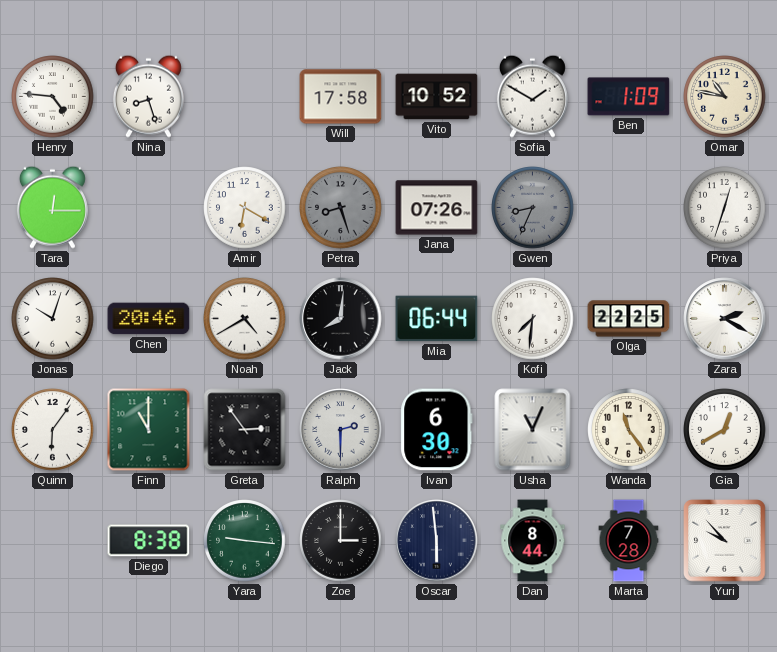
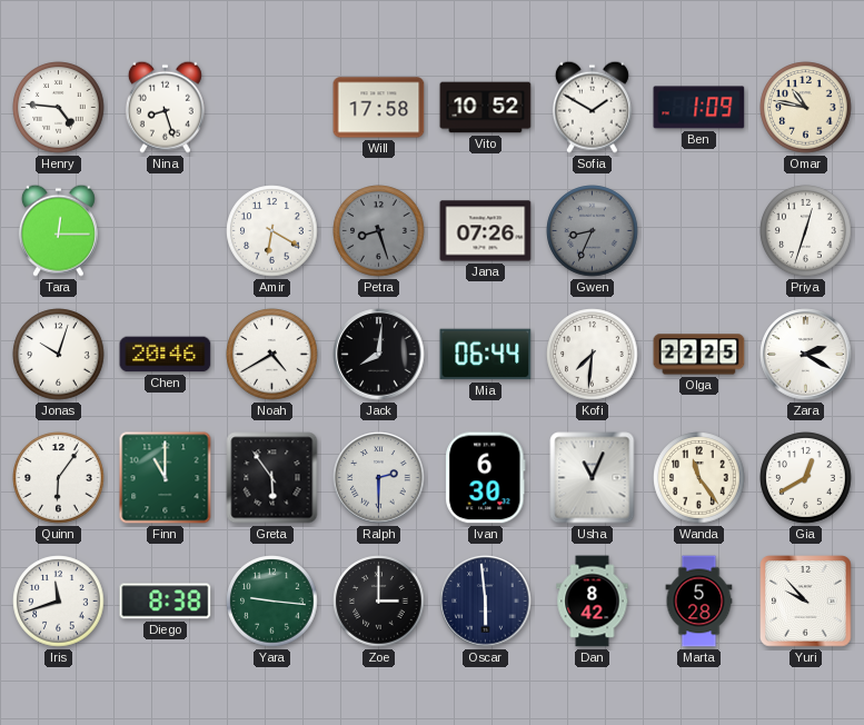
Greta: 2:54 -> 5:54 (272, 478)
Iris: none -> 11:42 (59, 602)
Dan: 8:44 -> 8:42 (593, 602)
Marta: 7:28 -> 5:28 (699, 602)
